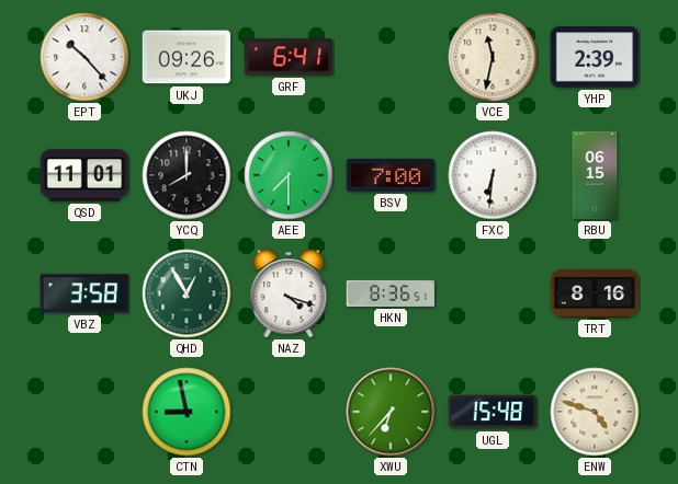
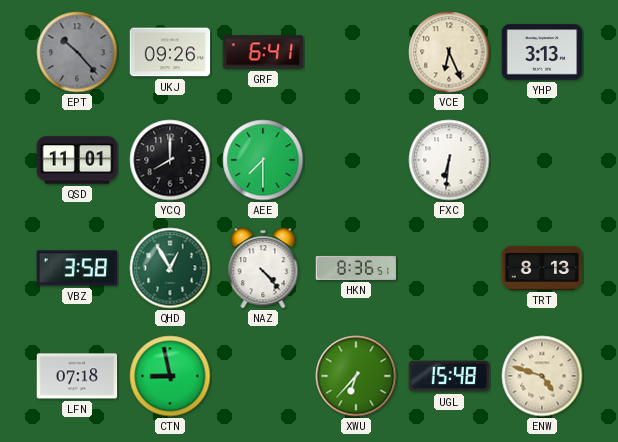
EPT dial: white -> grey (77, 52)
VCE: 11:32 -> 6:26 (449, 52)
YHP: 2:39 -> 3:13 (542, 52)
BSV: 7:00 -> none (391, 175)
RBU: 06:15 -> none (595, 175)
NAZ: 4:18 -> 4:23 (263, 268)
TRT: 8:16 -> 8:13 (542, 268)
LFN: none -> 07:18 (77, 376)
